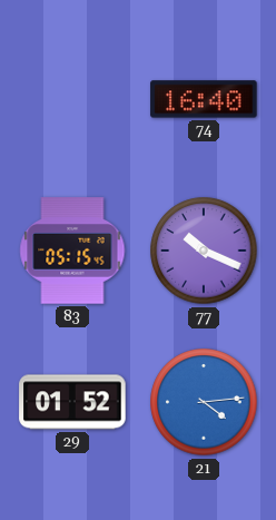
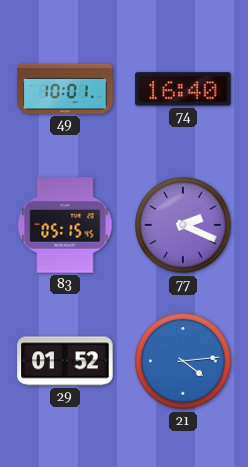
49: none -> 10:01 (65, 89)
77: 10:19 -> 2:19 (183, 225)
